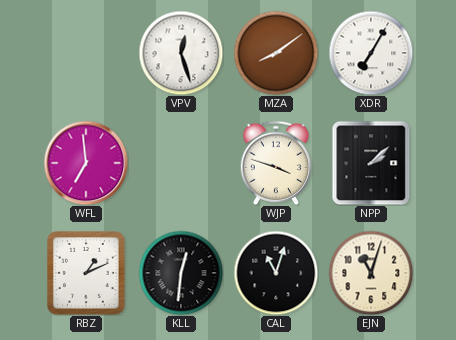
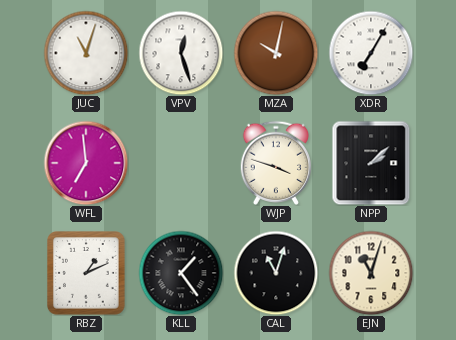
JUC: none -> 11:03 (86, 53)
MZA: 8:09 -> 10:02 (276, 53)
KLL: 12:31 -> 1:24 (181, 273)
